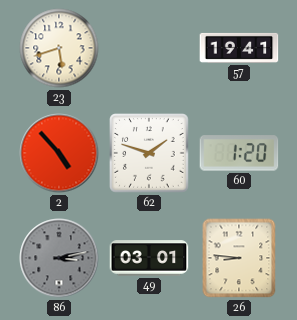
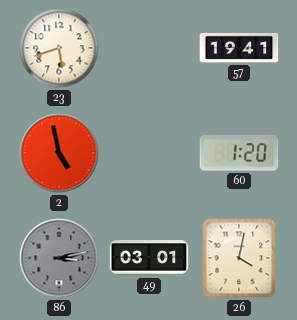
2: 4:53 -> 4:58 (59, 153)
62: 1:48 -> none (150, 154)
26: 8:46 -> 4:02 (239, 258)
